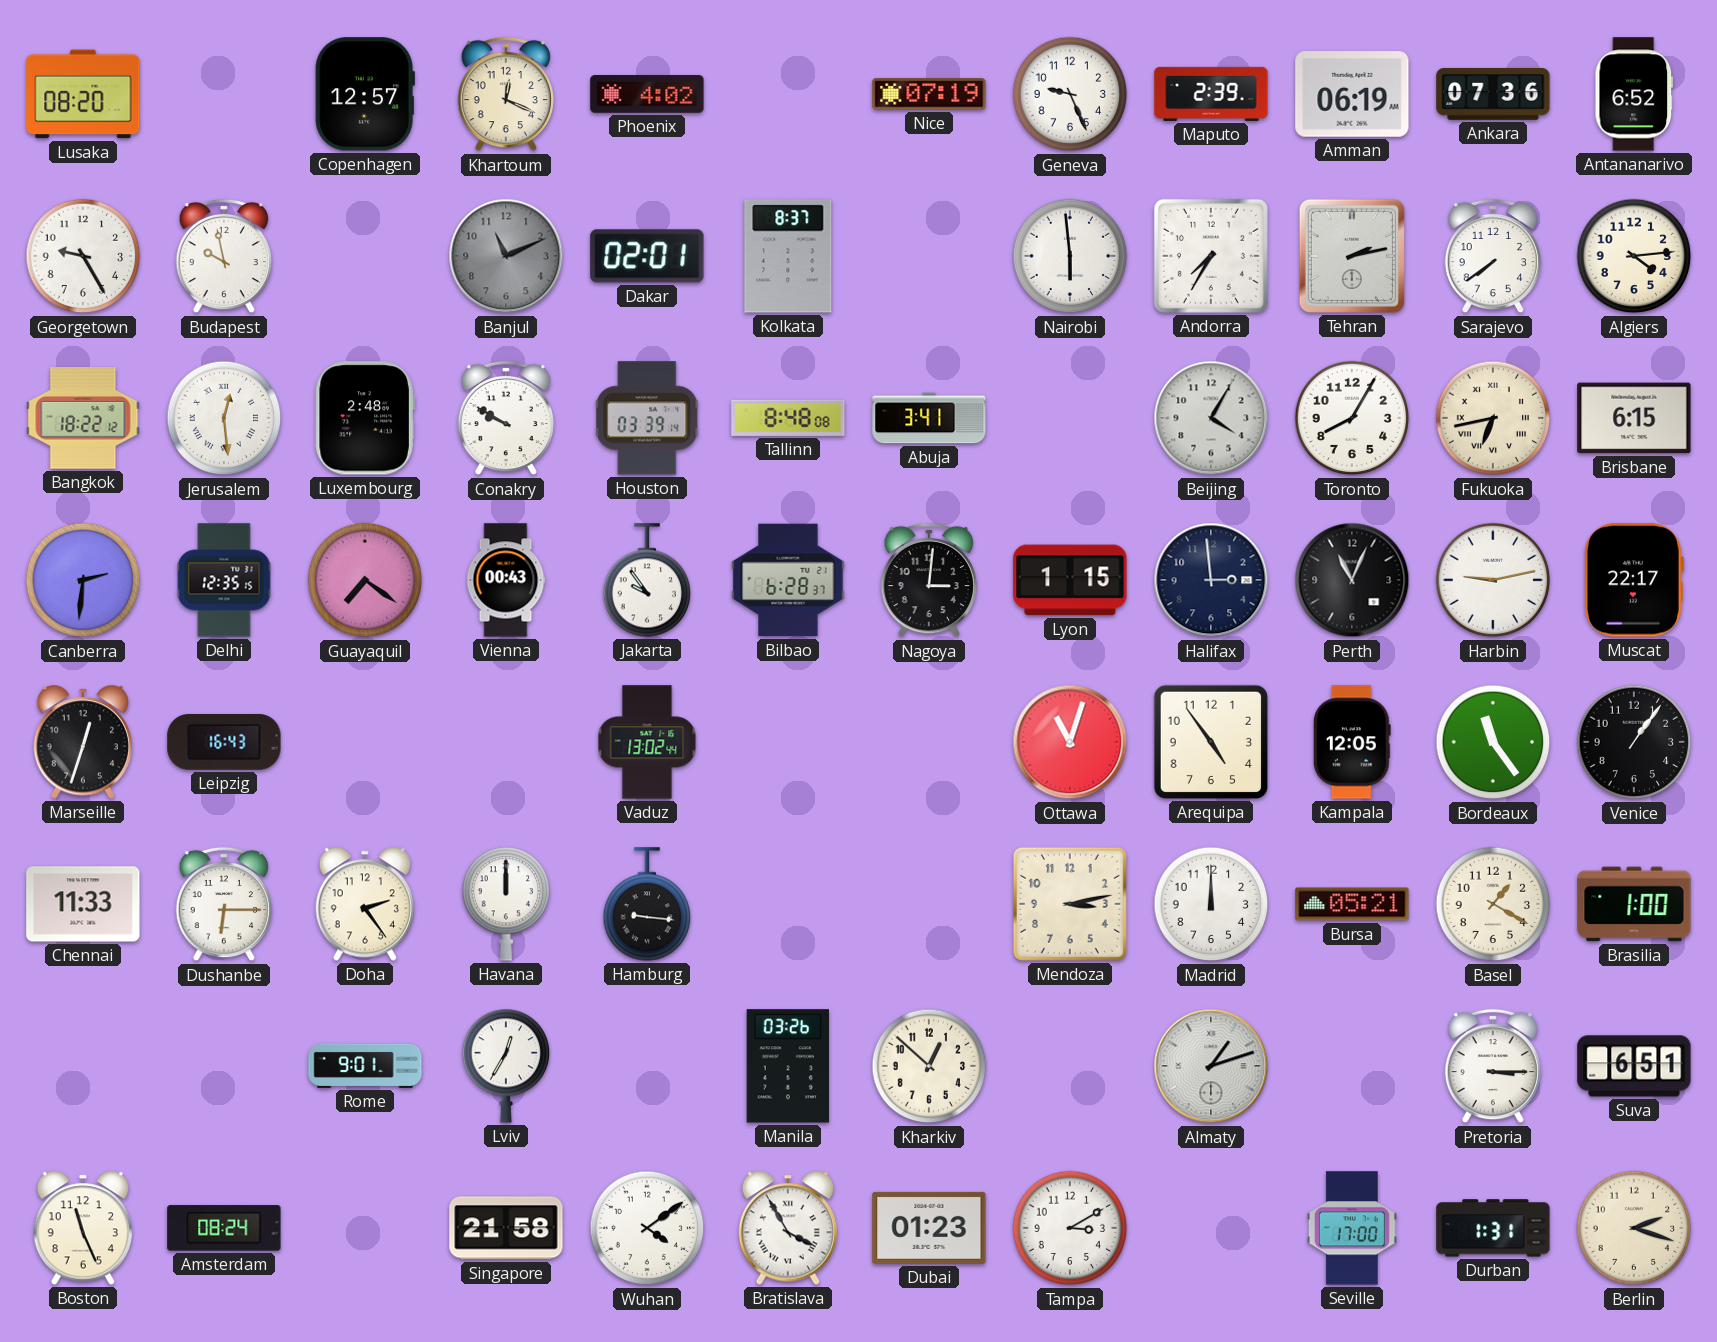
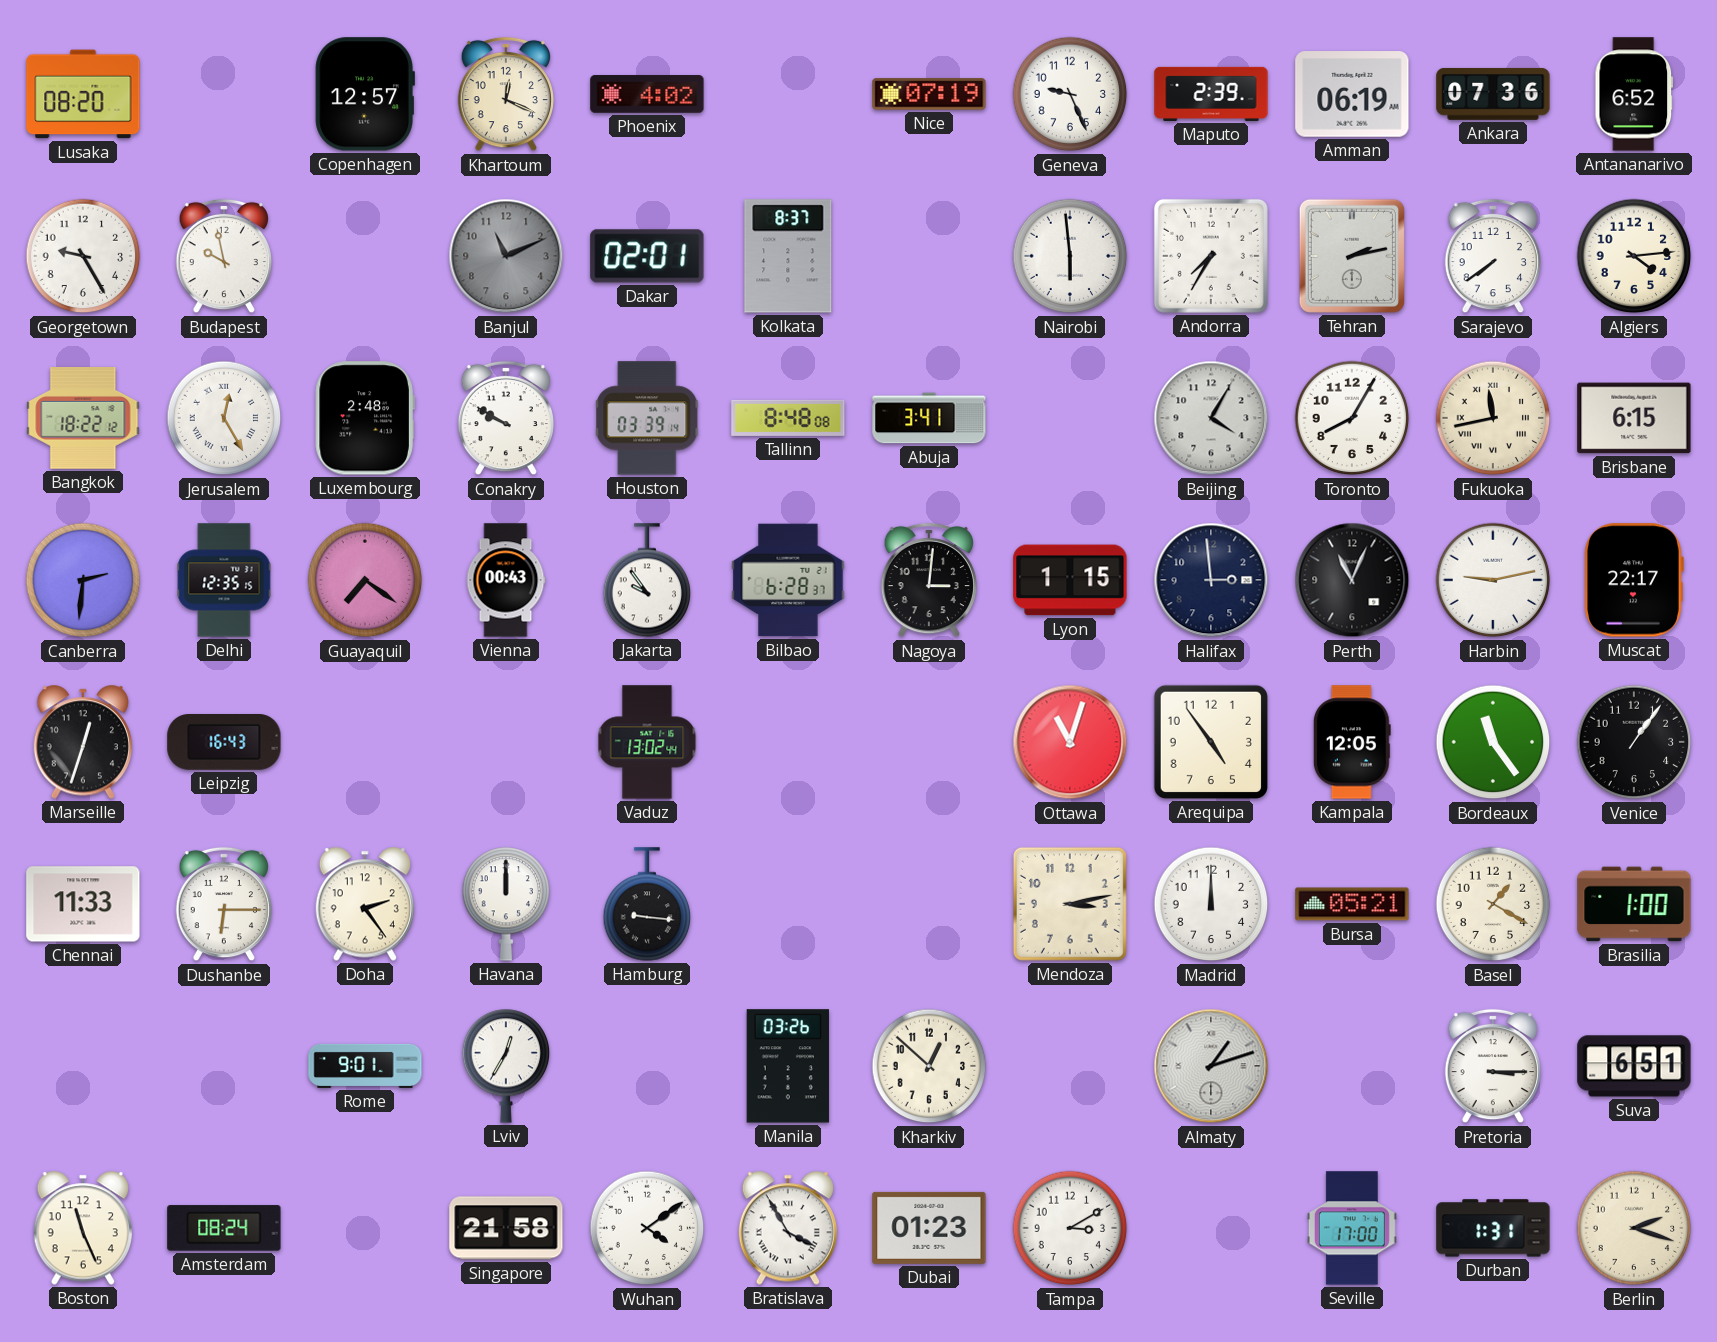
Jerusalem: 12:29 -> 12:25 (224, 418)
Fukuoka: 6:43 -> 11:43 (1493, 418)
